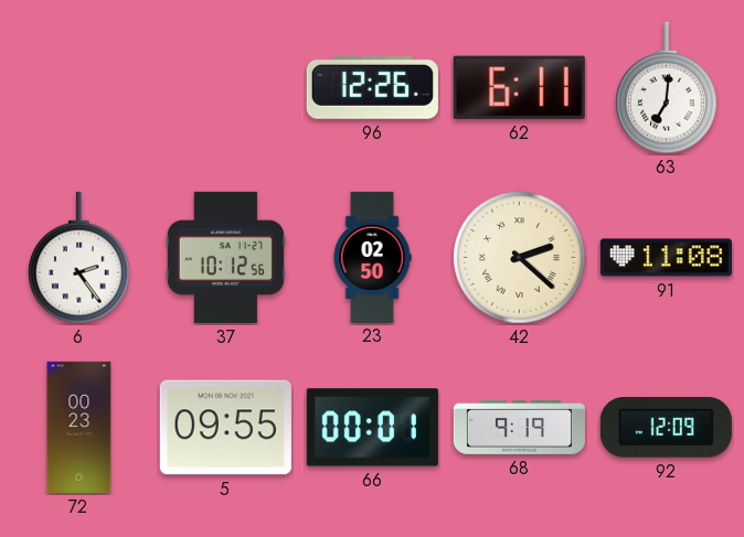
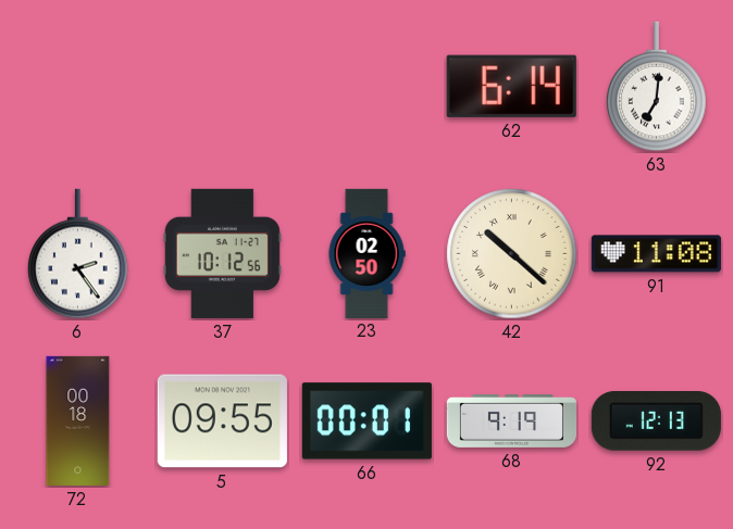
96: 12:26 -> none (372, 87)
62: 6:11 -> 6:14 (511, 86)
42: 2:22 -> 10:22 (512, 254)
72: 00:23 -> 00:18 (78, 420)
92: 12:09 -> 12:13 (656, 421)
